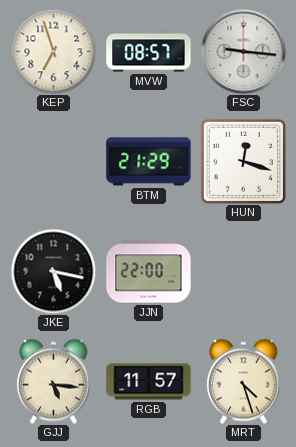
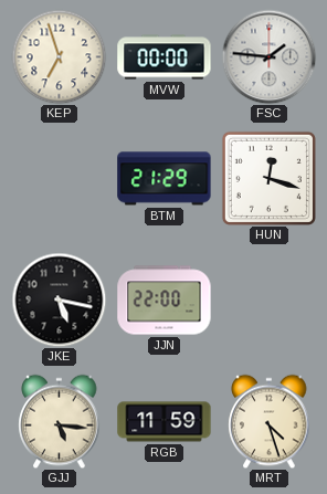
MVW: 08:57 -> 00:00 (165, 57)
FSC: 9:16 -> 1:46 (268, 56)
RGB: 11:57 -> 11:59 (165, 422)
